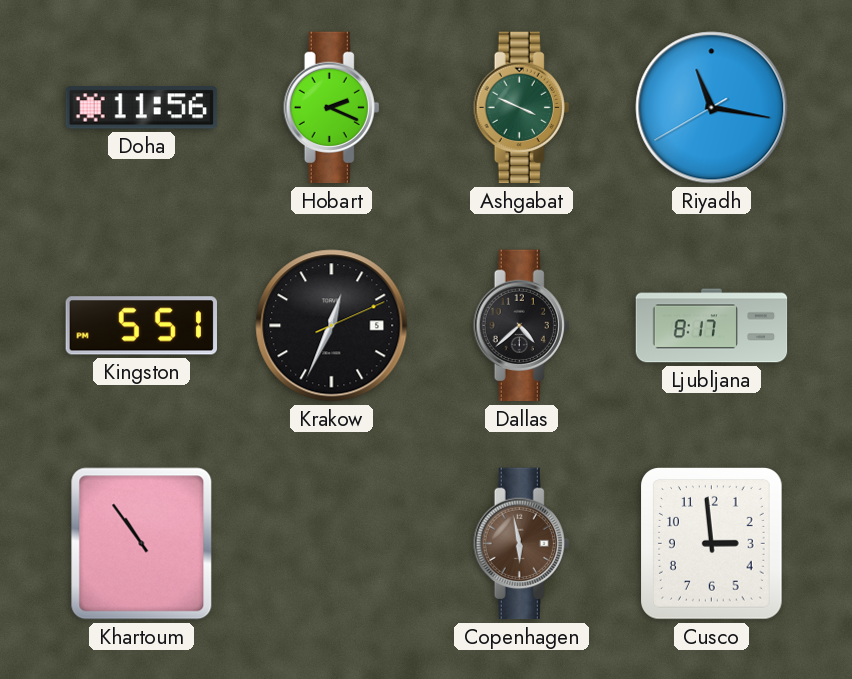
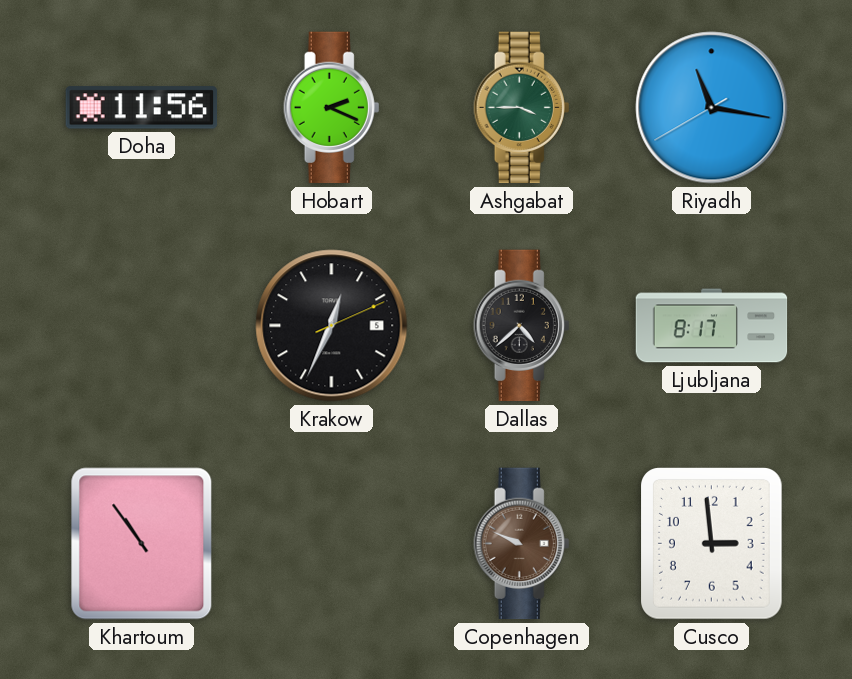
Ashgabat: 3:49 -> 3:45 (522, 108)
Kingston: 5:51 -> none (142, 326)
Copenhagen: 5:58 -> 9:49 (522, 544)
